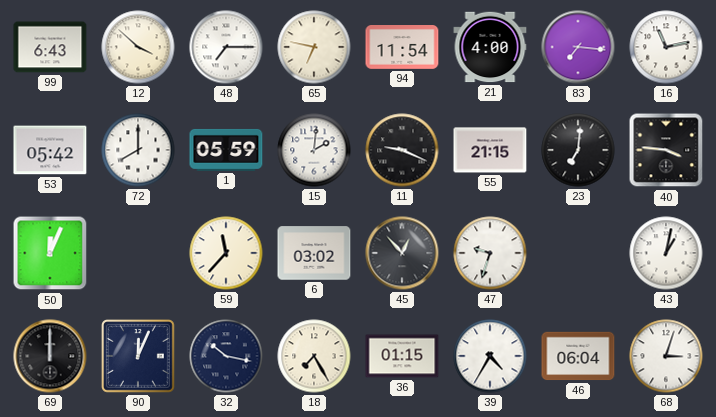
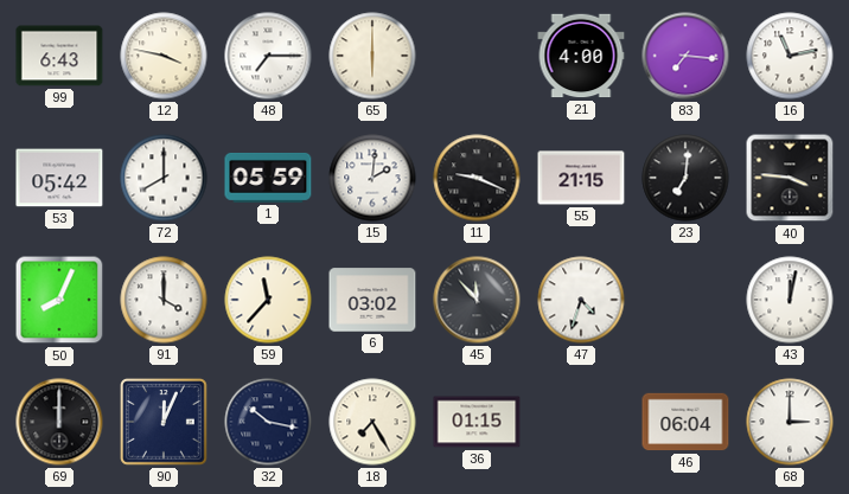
12: 3:52 -> 3:47 (164, 56)
65: 6:47 -> 6:00 (372, 56)
94: 11:54 -> none (402, 48)
50: 12:04 -> 8:04 (59, 300)
91: none -> 4:00 (164, 300)
45: 12:53 -> 11:53 (477, 300)
47: 9:33 -> 4:33 (581, 300)
43: 1:02 -> 12:02 (790, 300)
39: 4:35 -> none (490, 356)
68: 3:03 -> 3:00 (790, 422)
